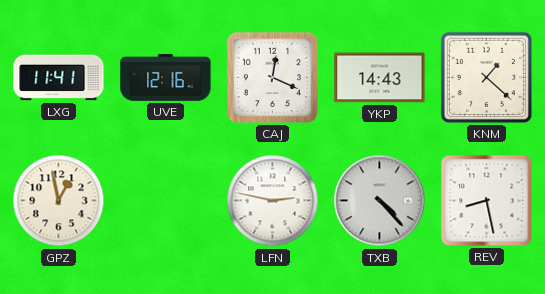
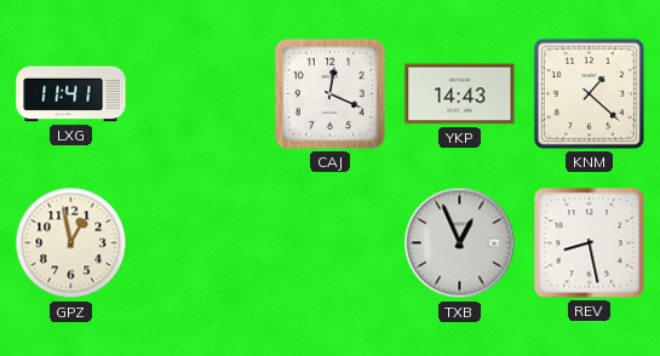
UVE: 12:16 -> none (166, 78)
LFN: 2:47 -> none (273, 201)
TXB: 4:23 -> 12:56 (460, 243)
